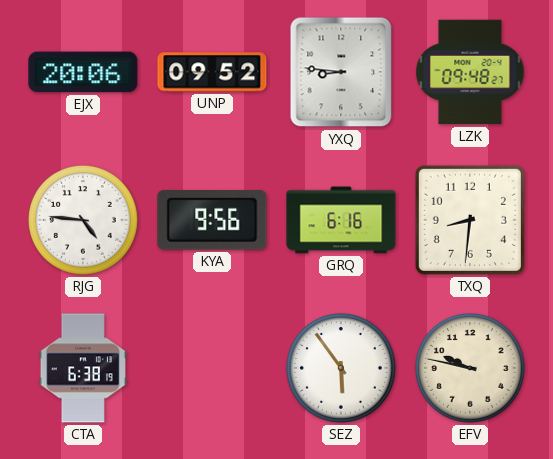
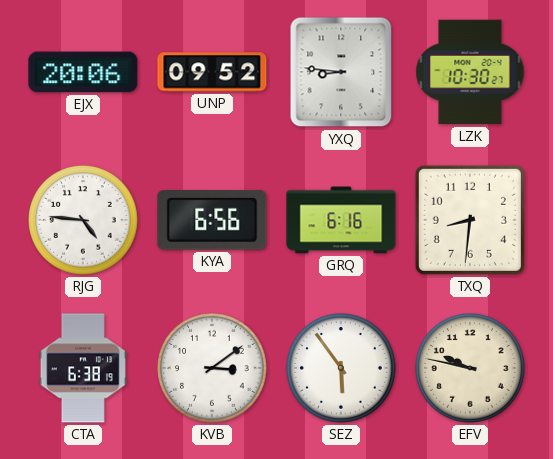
LZK: 09:48 -> 10:30 (470, 72)
KYA: 9:56 -> 6:56 (212, 221)
KVB: none -> 3:09 (213, 369)
